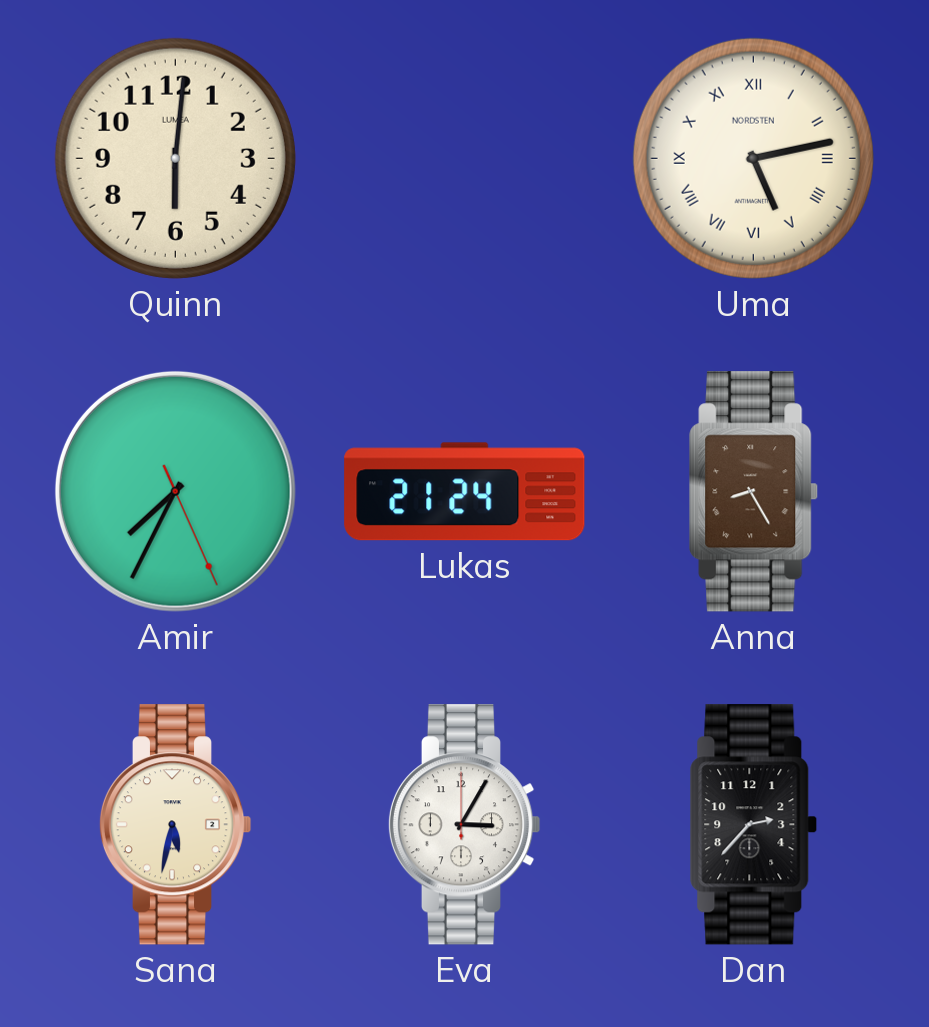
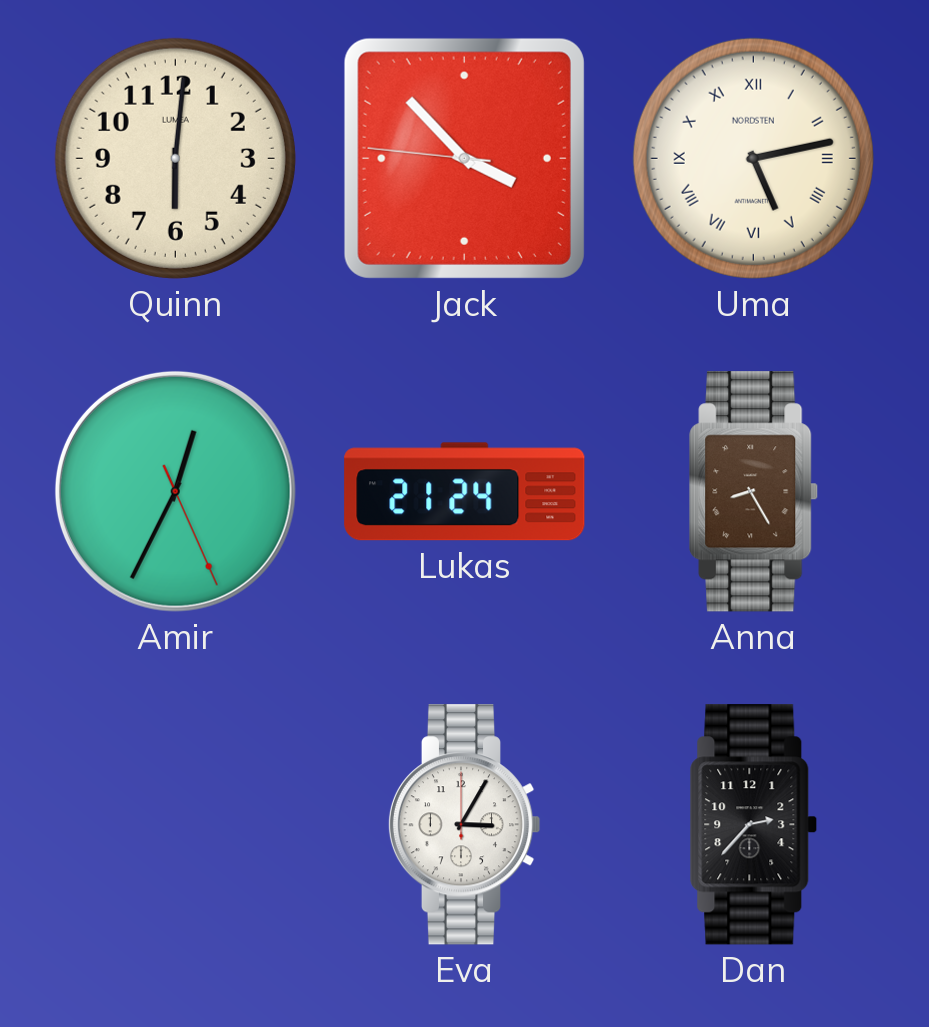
Jack: none -> 3:52 (464, 158)
Amir: 7:34 -> 12:34 (175, 491)
Sana: 5:32 -> none (175, 825)
